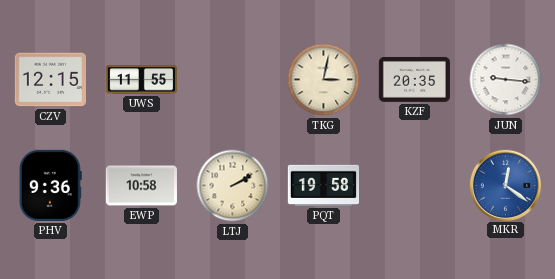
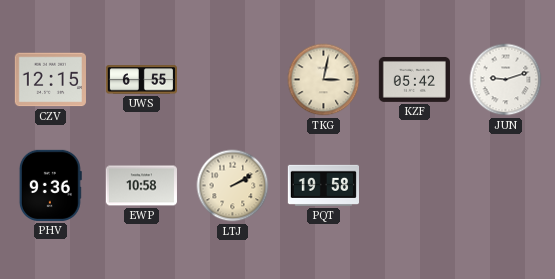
UWS: 11:55 -> 6:55 (141, 80)
KZF: 20:35 -> 05:42 (414, 79)
JUN: 9:16 -> 9:12 (506, 80)
MKR: 12:21 -> none (505, 185)
